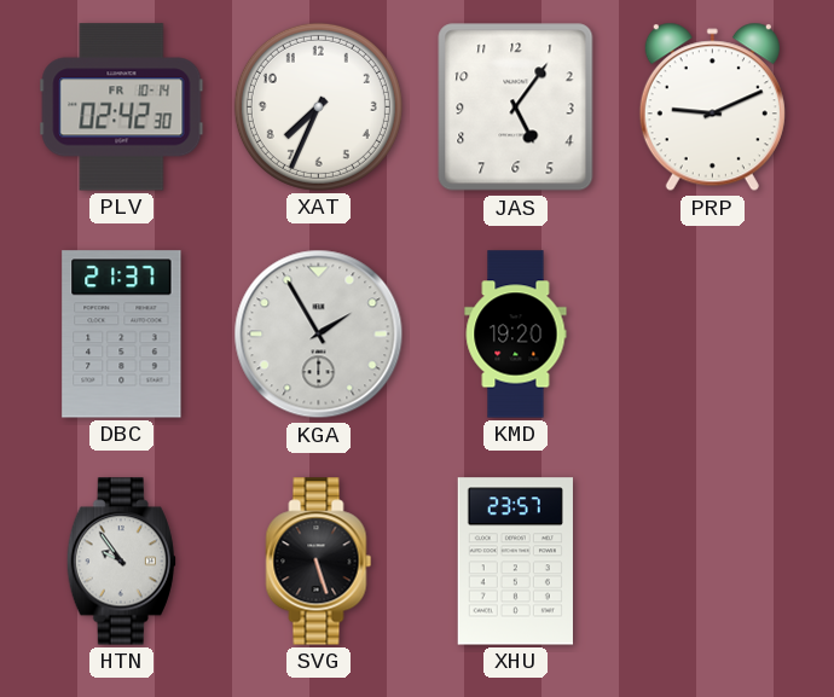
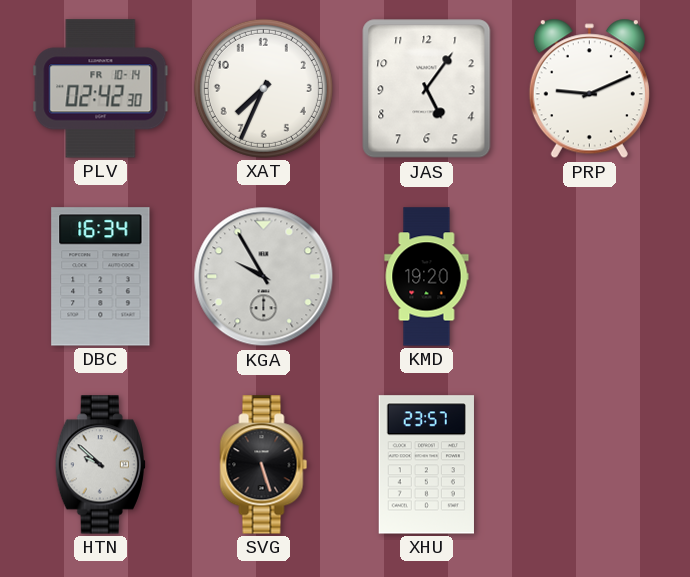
DBC: 21:37 -> 16:34 (101, 277)
KGA: 1:55 -> 9:55 (264, 277)
HTN: 9:54 -> 9:52 (100, 465)
